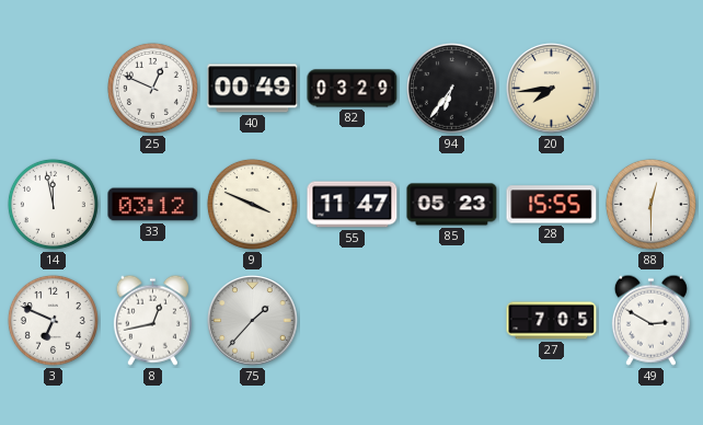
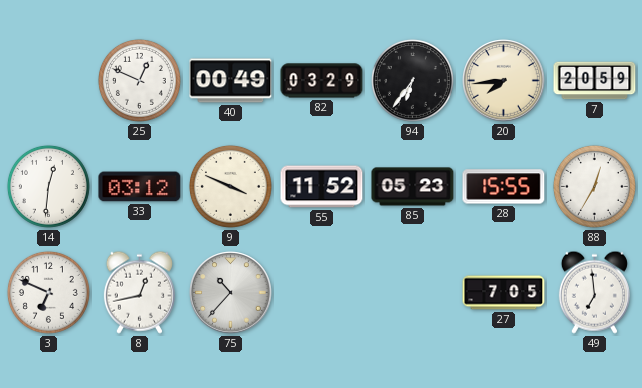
7: none -> 20:59 (595, 81)
14: 11:58 -> 12:31 (48, 186)
55: 11:47 -> 11:52 (322, 187)
88: 12:30 -> 12:35 (594, 186)
75: 1:37 -> 10:37 (231, 293)
49: 2:50 -> 6:59 (594, 292)
